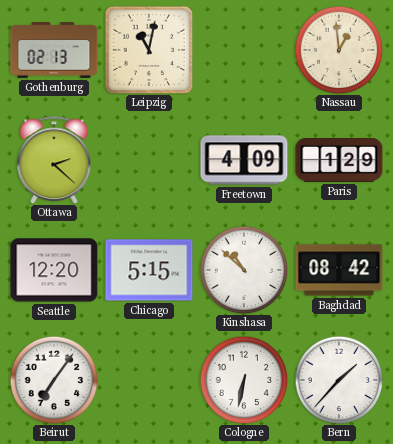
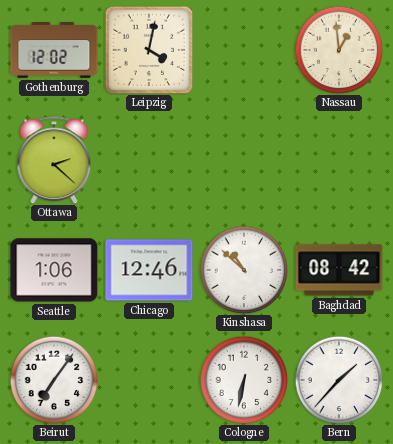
Gothenburg: 02:13 -> 12:02 (54, 51)
Leipzig: 11:02 -> 4:02 (149, 50)
Freetown: 4:09 -> none (244, 160)
Paris: 1:29 -> none (339, 161)
Seattle: 12:20 -> 1:06 (54, 270)
Chicago: 5:15 -> 12:46 (149, 270)
